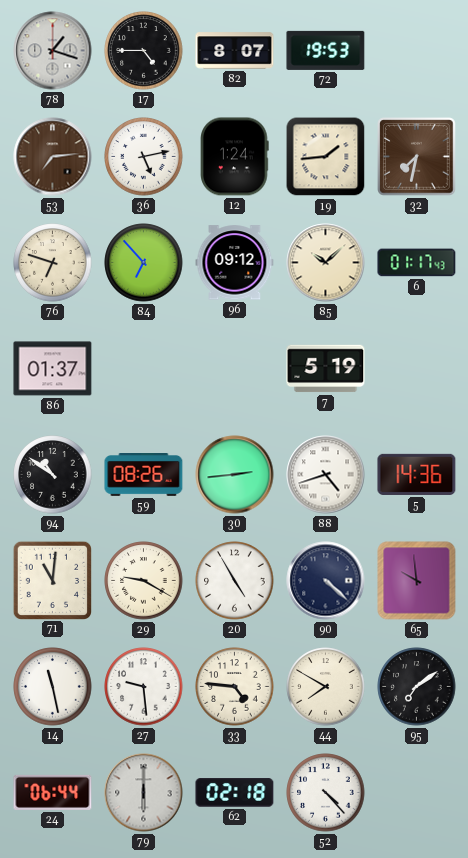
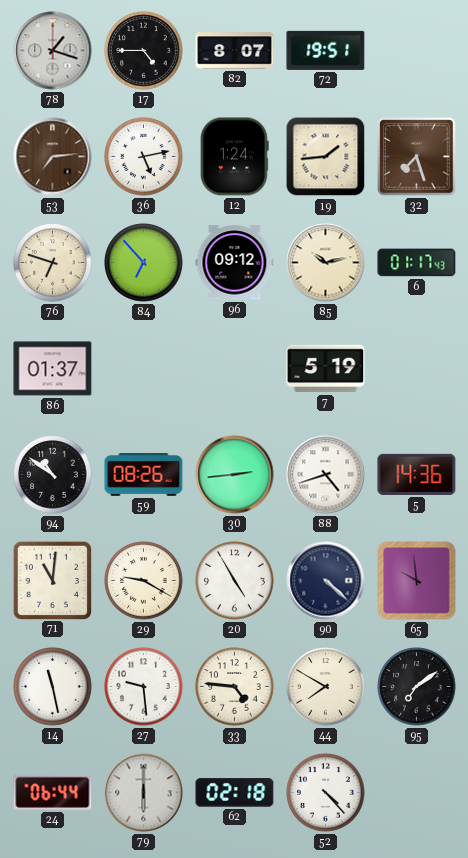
72: 19:53 -> 19:51 (326, 50)
32: 7:32 -> 7:27 (417, 157)
85: 10:08 -> 10:13 (326, 263)
